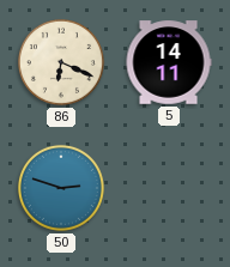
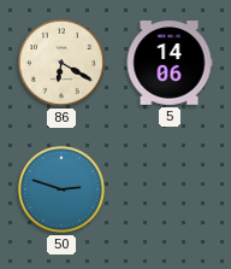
86: 6:19 -> 6:20 (61, 63)
5: 14:11 -> 14:06 (170, 63)
